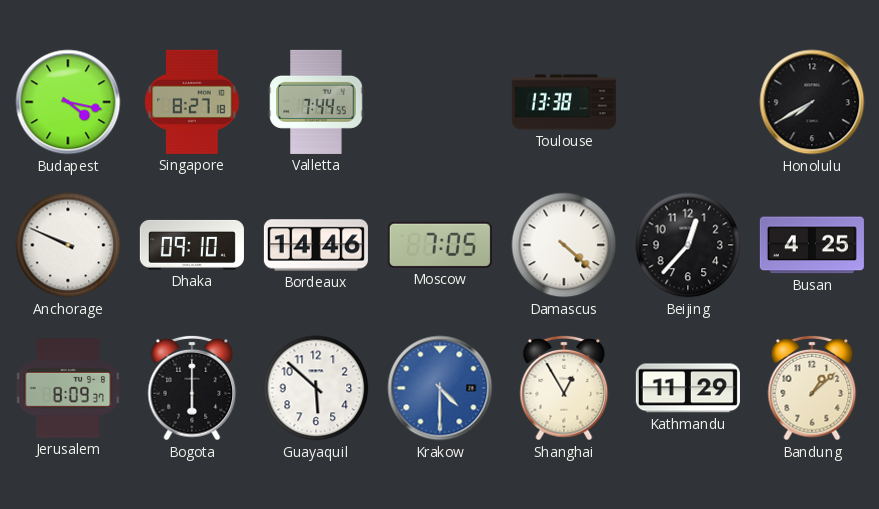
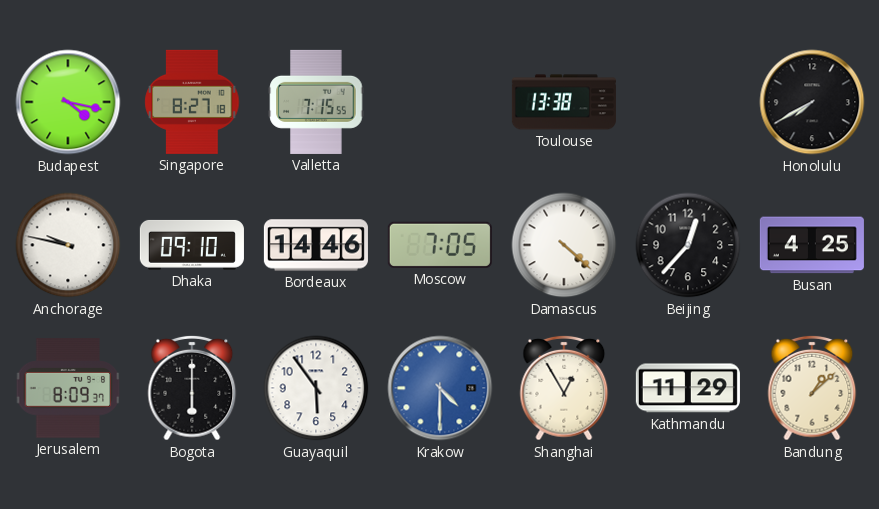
Valletta: 7:44 -> 7:15 (316, 102)
Anchorage: 9:49 -> 9:47 (68, 245)
Guayaquil: 5:52 -> 5:54 (316, 388)
